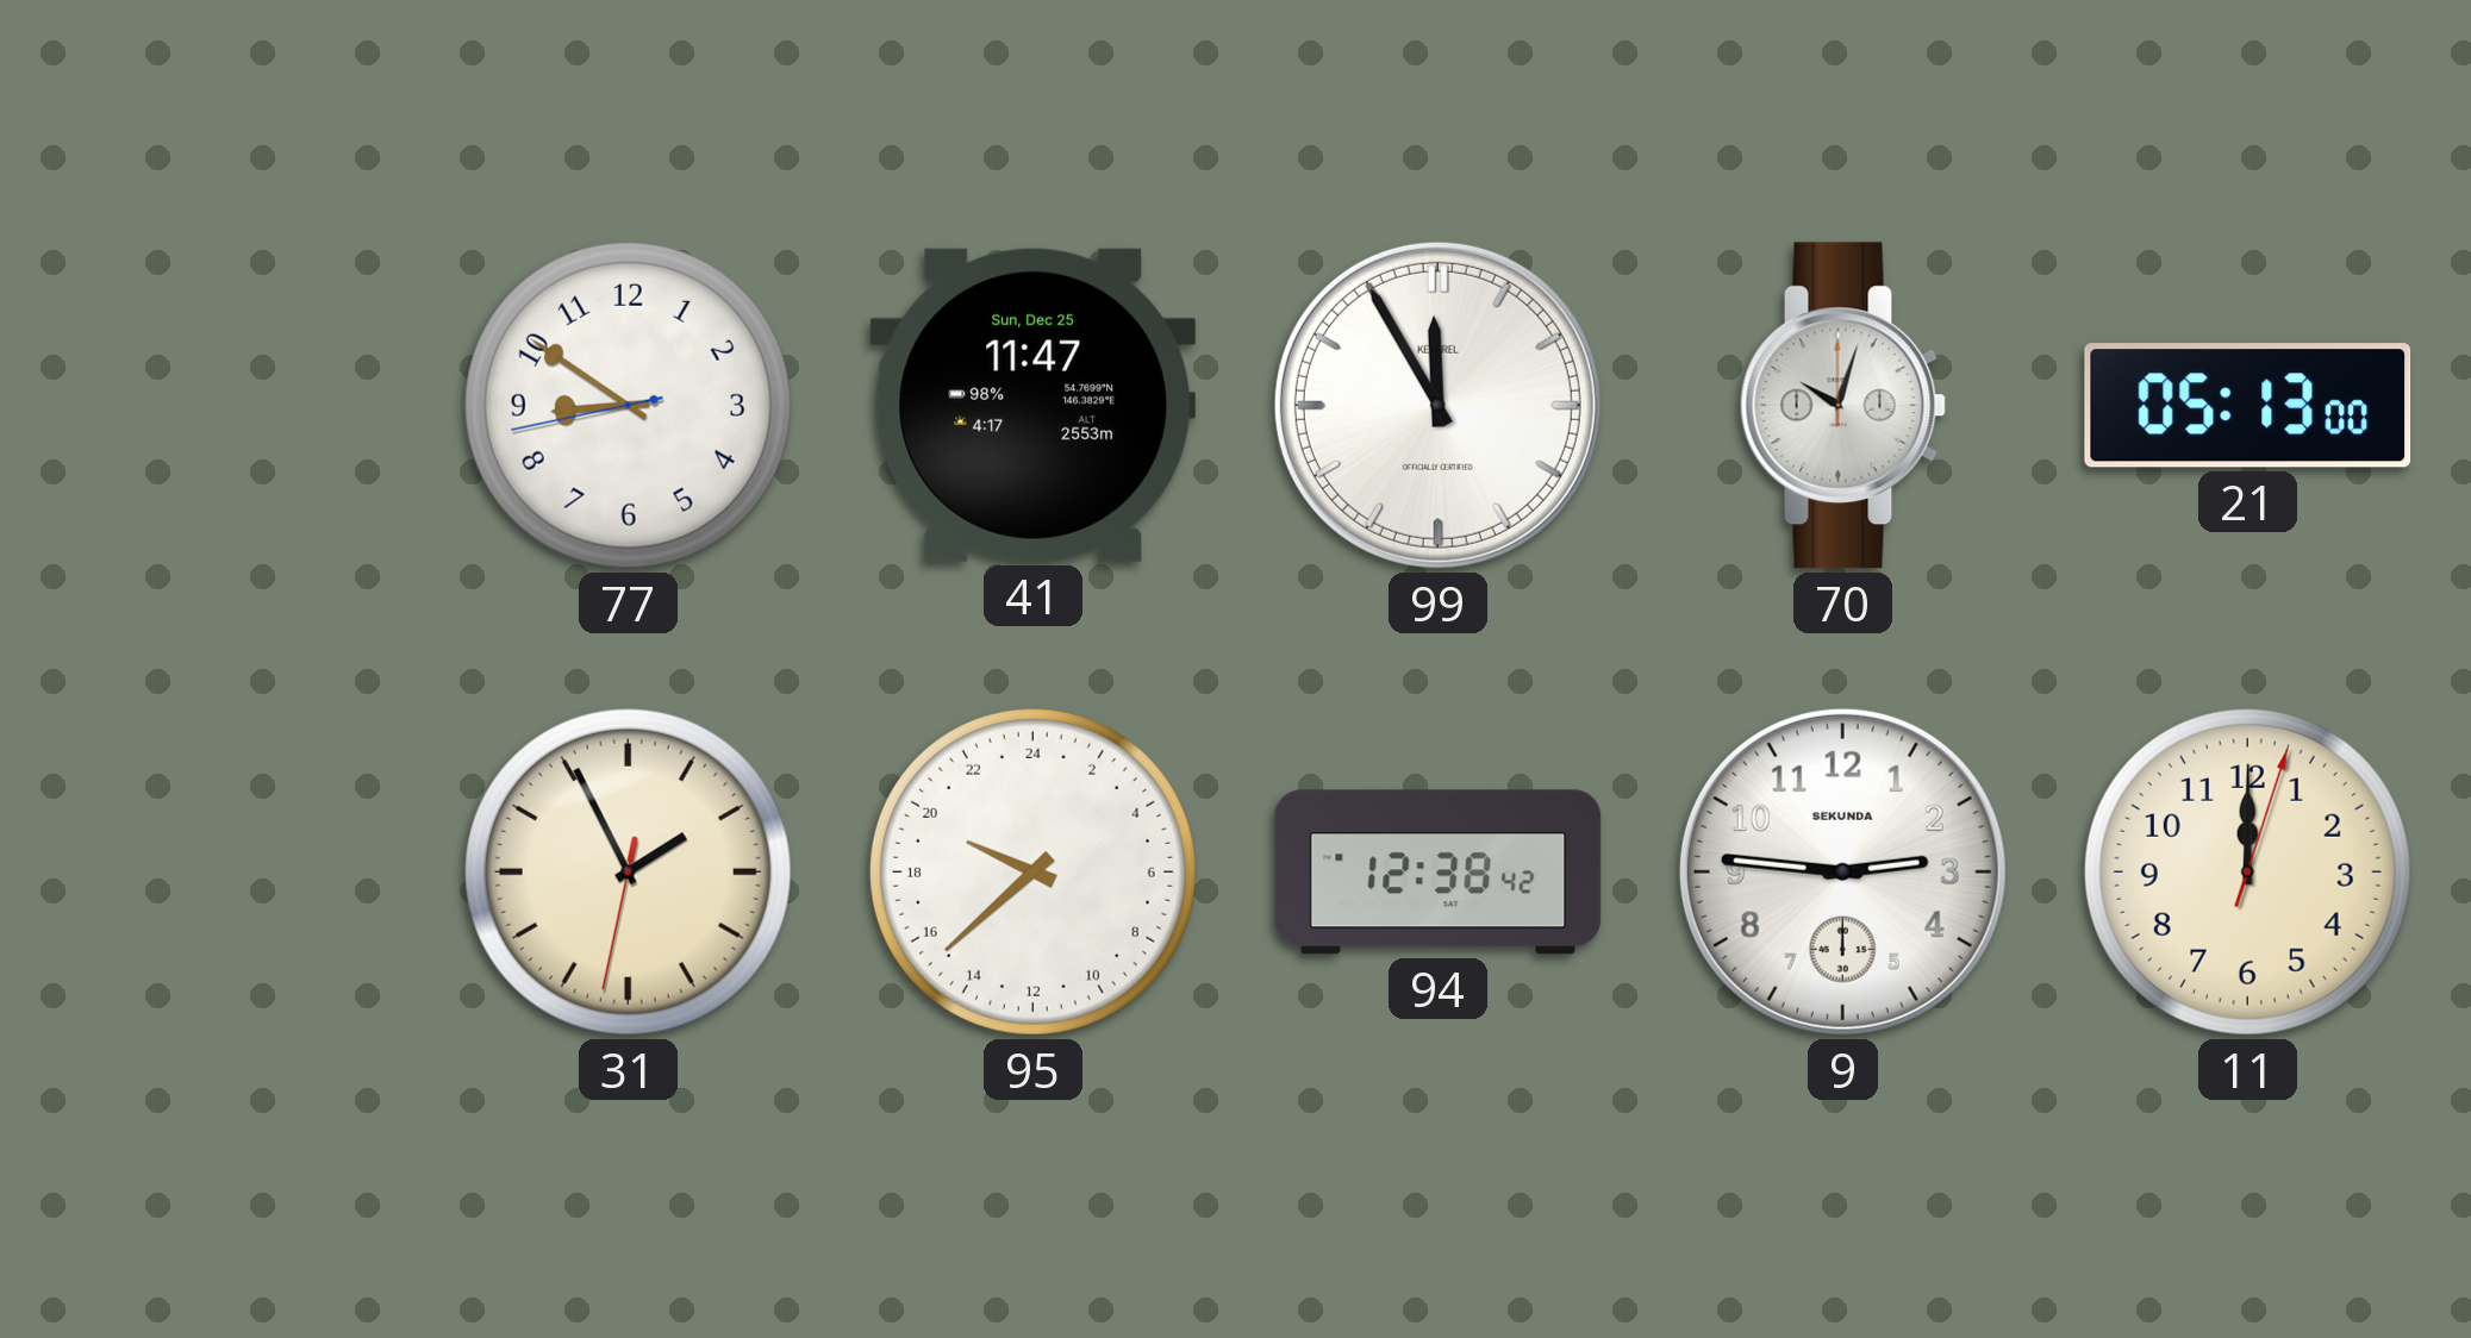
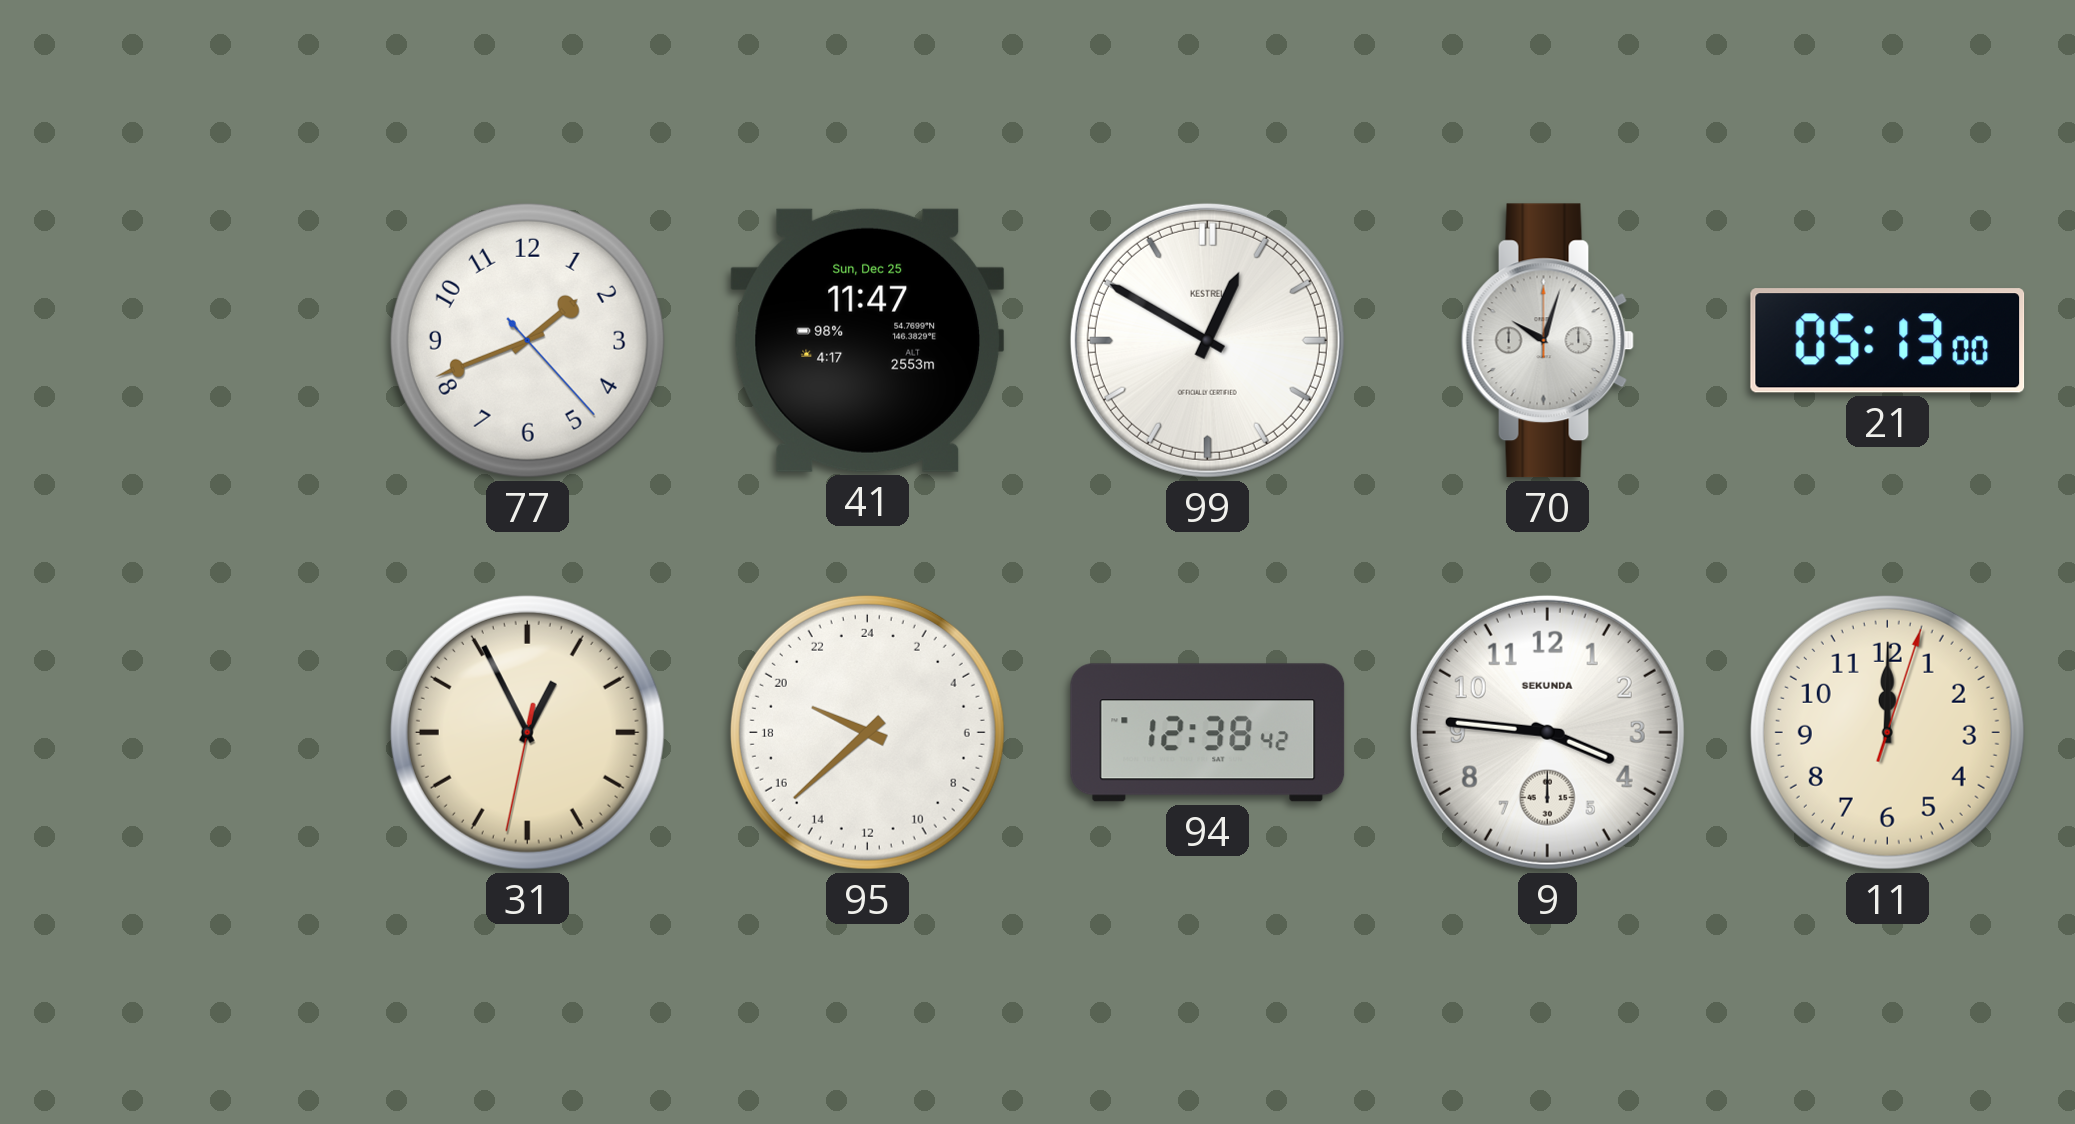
77: 8:50 -> 1:41 (527, 340)
99: 11:55 -> 12:50 (1207, 340)
31: 1:55 -> 12:55 (527, 732)
9: 2:46 -> 3:46 (1547, 732)
